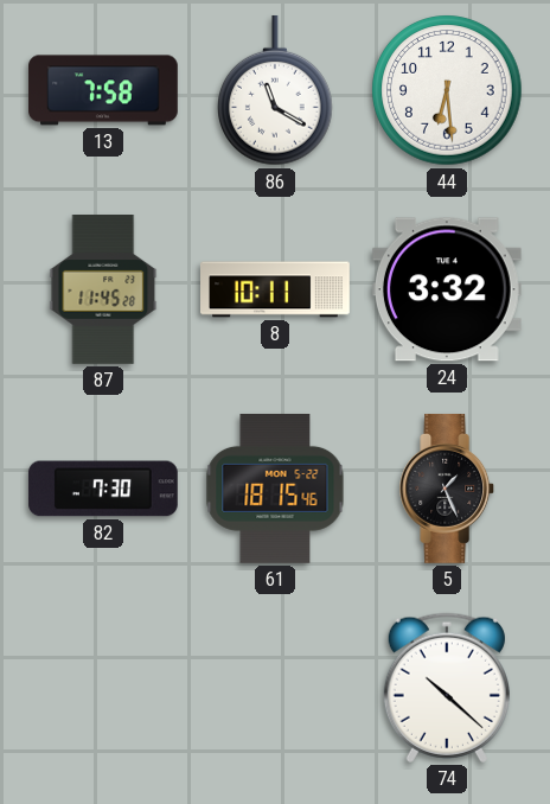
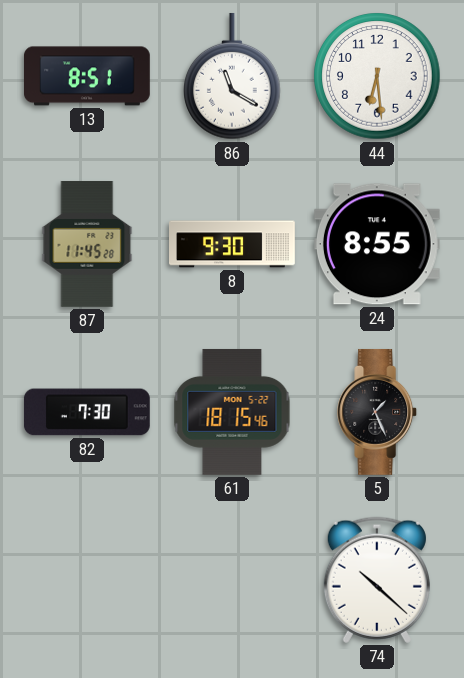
13: 7:58 -> 8:51 (88, 76)
8: 10:11 -> 9:30 (233, 244)
24: 3:32 -> 8:55 (377, 244)
